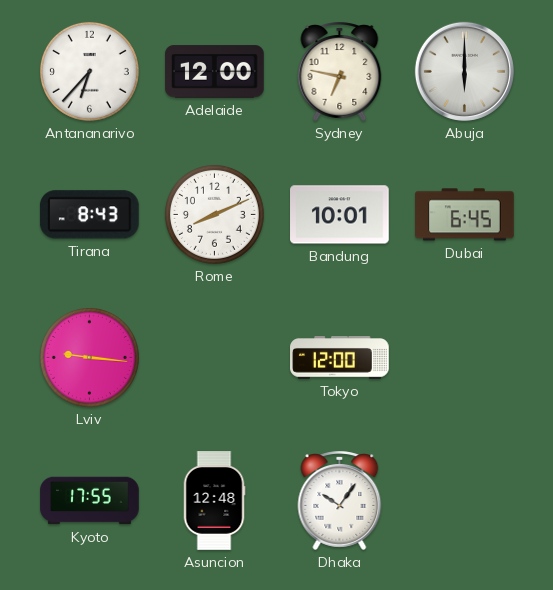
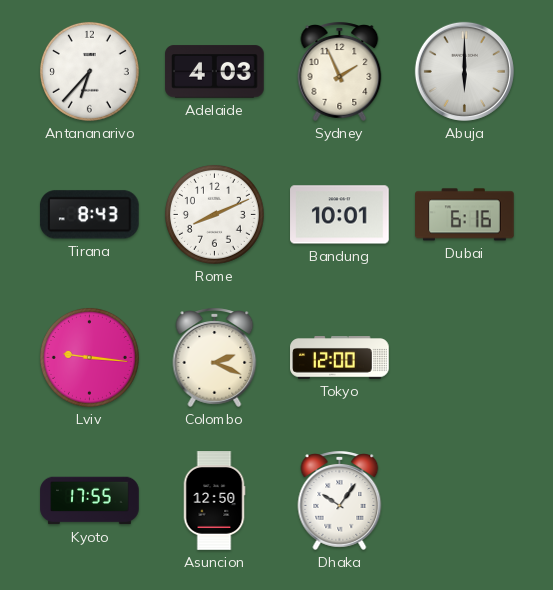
Adelaide: 12:00 -> 4:03 (215, 72)
Sydney: 6:47 -> 1:56 (340, 71)
Dubai: 6:45 -> 6:16 (465, 215)
Colombo: none -> 2:19 (215, 357)
Asuncion: 12:48 -> 12:50 (214, 501)
